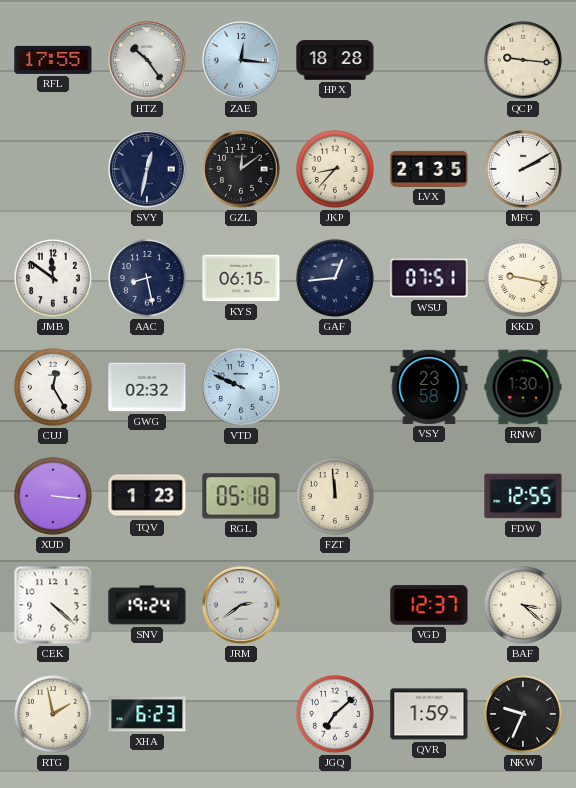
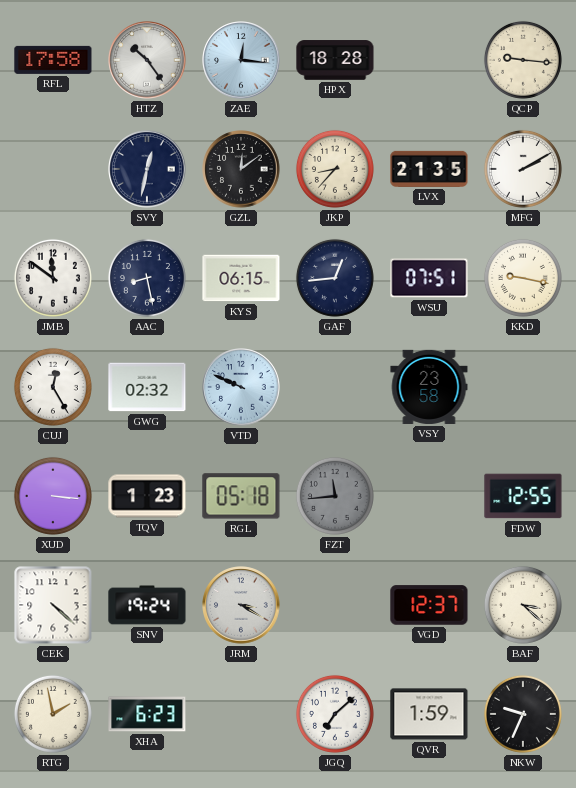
RFL: 17:55 -> 17:58 (53, 60)
RNW: 1:30 -> none (523, 387)
FZT: 11:59 -> 11:44 (335, 496)
FZT dial: cream -> grey (335, 496)
JRM: 2:39 -> 3:20 (241, 605)
